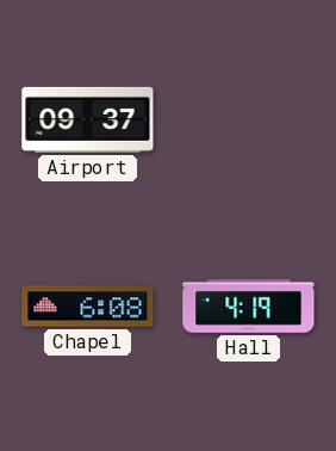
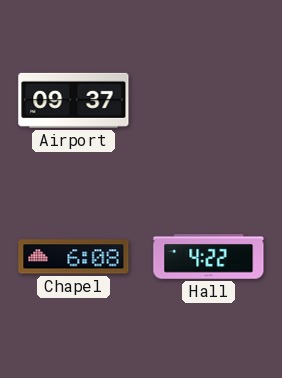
Hall: 4:19 -> 4:22 (209, 257)
